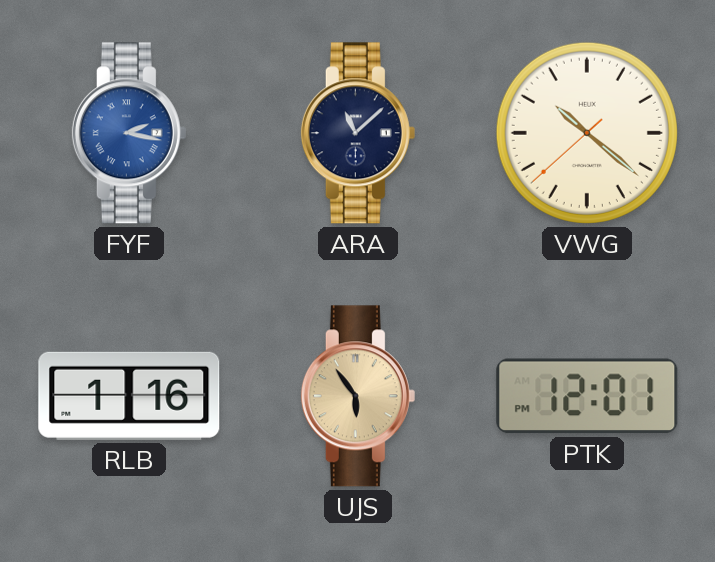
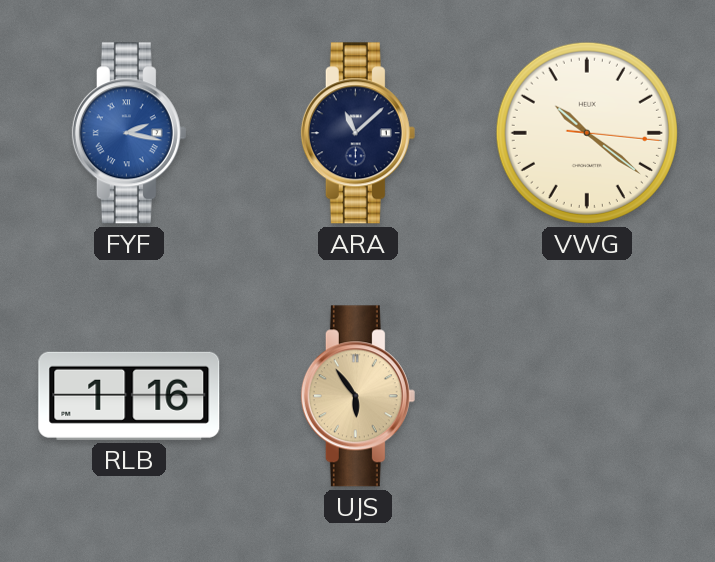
VWG: 10:21:38 -> 10:21:16 (587, 133)
PTK: 12:01 -> none (587, 396)
